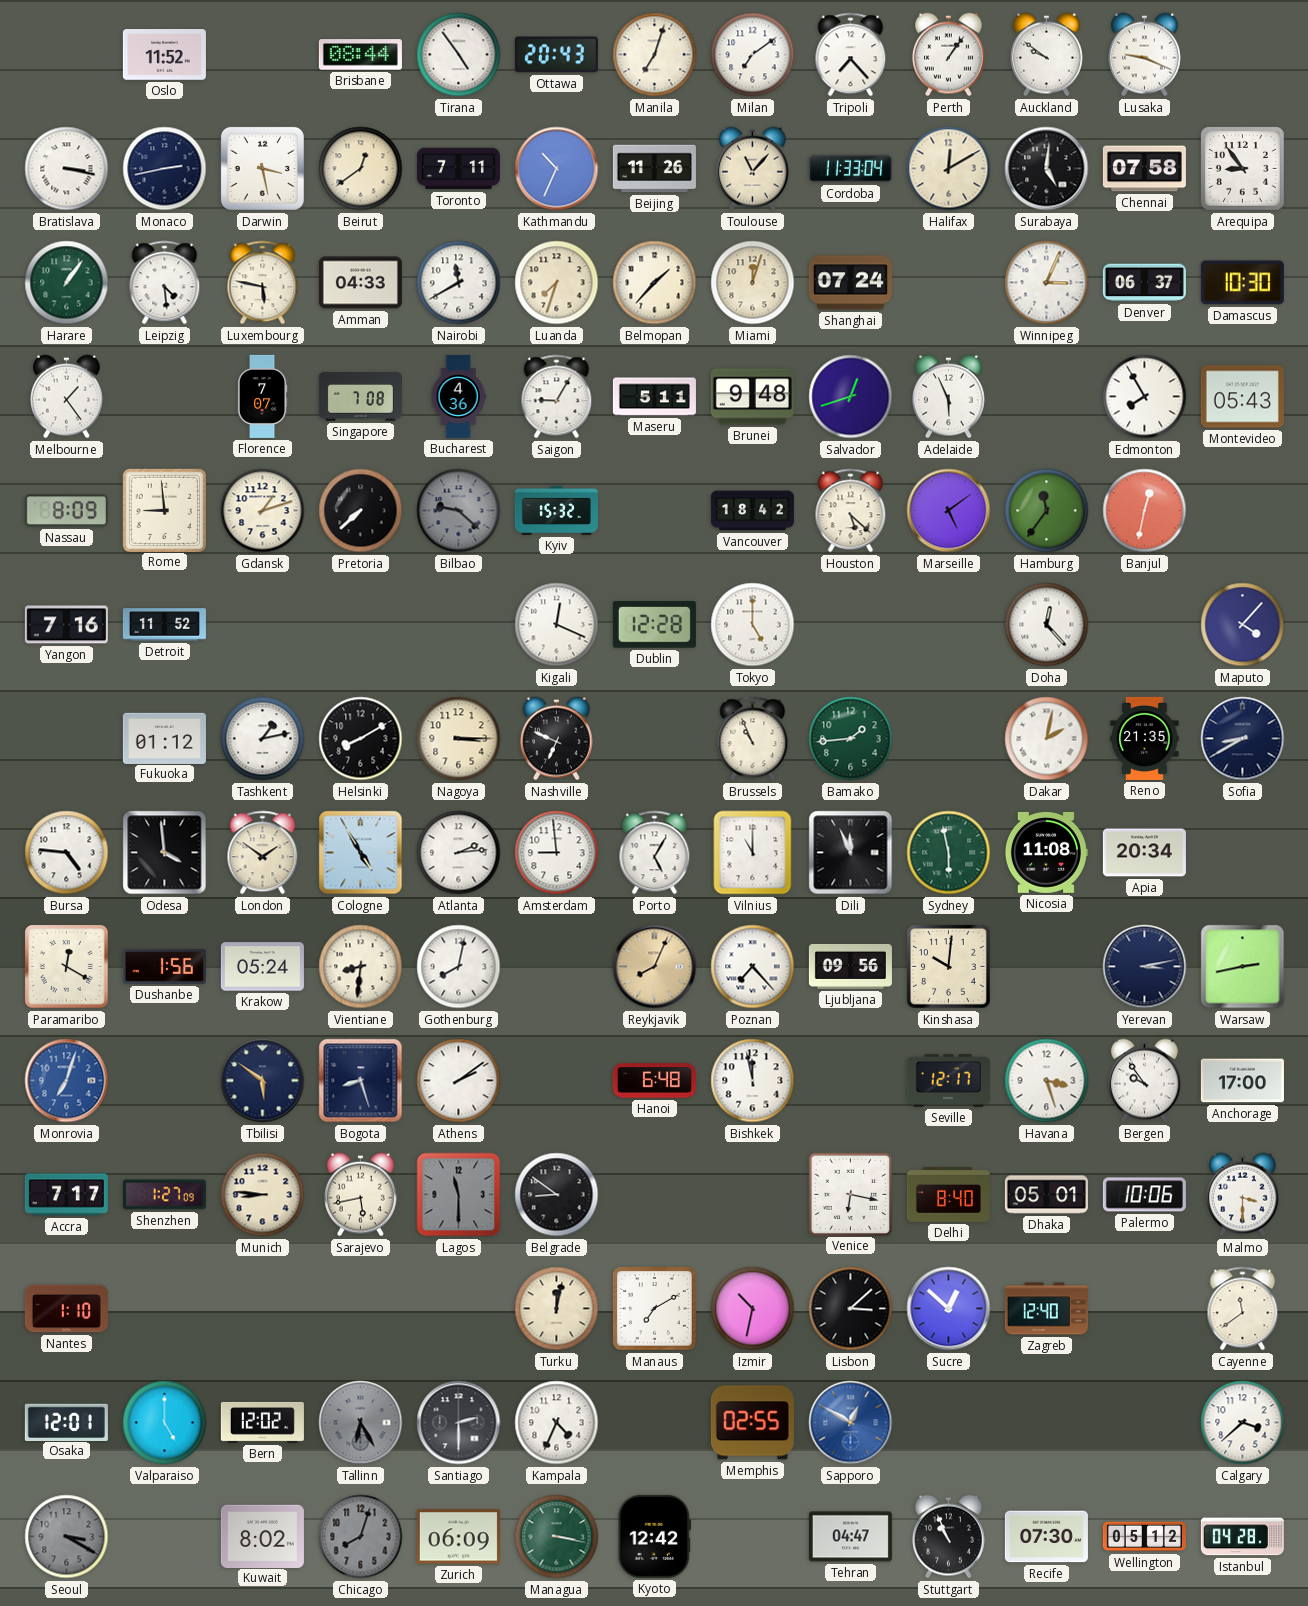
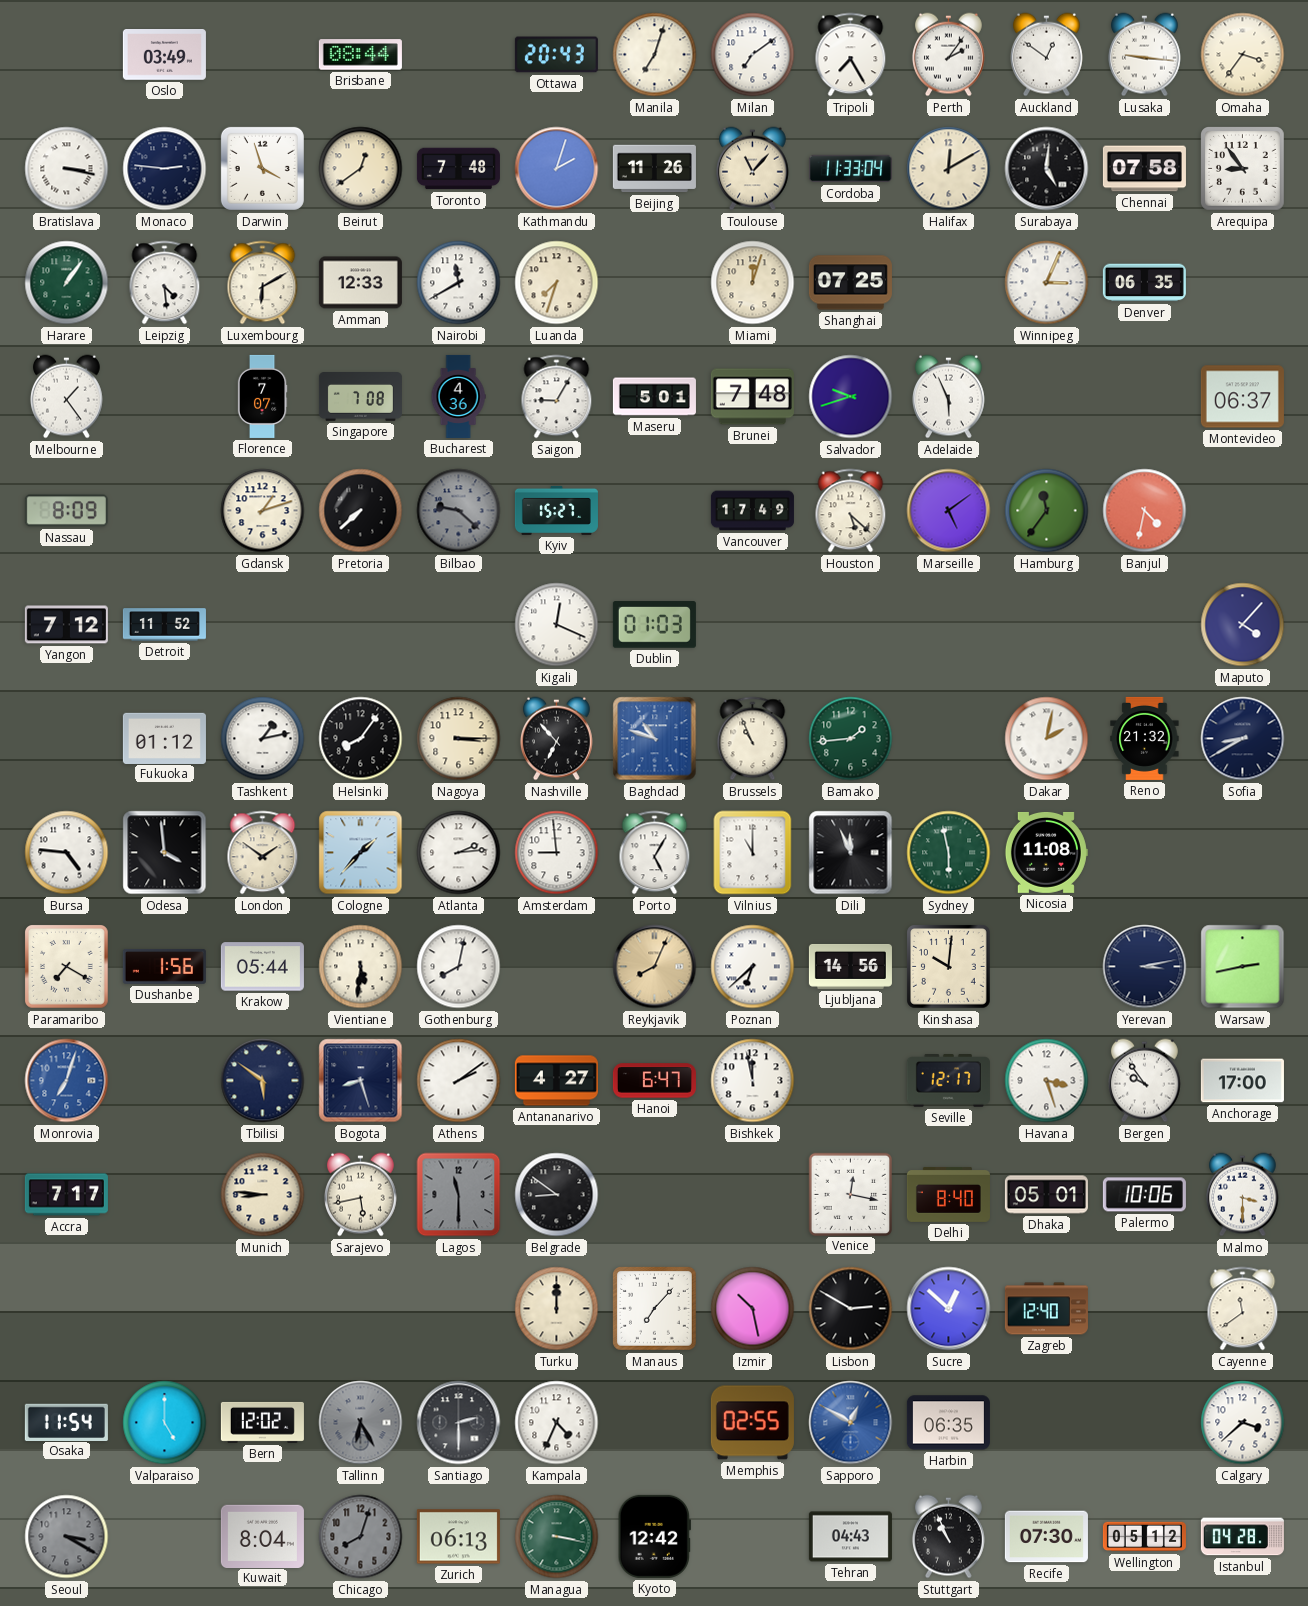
Oslo: 11:52 -> 03:49 (164, 55)
Tirana: 4:54 -> none (459, 55)
Tripoli: 7:23 -> 7:25 (851, 55)
Perth: 1:06 -> 2:06 (949, 55)
Auckland: 9:51 -> 12:51 (1047, 55)
Lusaka: 9:19 -> 9:16 (1145, 55)
Omaha: none -> 3:36 (1243, 55)
Monaco: 2:43 -> 2:46 (165, 169)
Darwin: 3:28 -> 3:57 (262, 168)
Toronto: 7:11 -> 7:48 (458, 169)
Kathmandu: 10:34 -> 2:03 (557, 169)
Luxembourg: 5:47 -> 6:10 (263, 283)
Amman: 04:33 -> 12:33 (360, 283)
Belmopan: 1:37 -> none (655, 283)
Shanghai: 07:24 -> 07:25 (850, 283)
Denver: 06:37 -> 06:35 (1144, 283)
Damascus: 10:30 -> none (1242, 283)
Maseru: 5:11 -> 5:01 (654, 397)
Brunei: 9:48 -> 7:48 (752, 397)
Salvador: 12:42 -> 9:42 (851, 397)
Edmonton: 7:55 -> none (1145, 397)
Montevideo: 05:43 -> 06:37 (1242, 397)
Rome: 8:59 -> none (164, 510)
Kyiv: 15:32 -> 15:27 (556, 510)
Vancouver: 18:42 -> 17:49 (752, 511)
Banjul: 12:32 -> 4:32 (1145, 511)
Yangon: 7:16 -> 7:12 (66, 625)
Dublin: 12:28 -> 01:03 (654, 625)
Tokyo: 5:00 -> none (753, 625)
Doha: 12:23 -> none (1047, 625)
Helsinki: 8:10 -> 8:06 (361, 739)
Nashville: 6:49 -> 6:53 (557, 739)
Baghdad: none -> 10:48 (655, 739)
Reno: 21:35 -> 21:32 (1145, 738)
Cologne: 4:55 -> 1:37 (361, 853)
Apia: 20:34 -> none (1144, 853)
Paramaribo: 12:20 -> 7:20 (67, 967)
Krakow: 05:24 -> 05:44 (262, 967)
Vientiane: 8:31 -> 5:31 (361, 967)
Poznan: 7:23 -> 6:38 (753, 967)
Ljubljana: 09:56 -> 14:56 (850, 966)
Antananarivo: none -> 4:27 (556, 1081)
Hanoi: 6:48 -> 6:47 (654, 1081)
Shenzhen: 1:27 -> none (164, 1195)
Venice: 6:17 -> 12:17 (850, 1194)
Nantes: 1:10 -> none (66, 1309)
Turku: 12:02 -> 12:00 (557, 1309)
Manaus: 7:10 -> 7:07 (655, 1309)
Izmir: 10:32 -> 10:28 (753, 1309)
Lisbon: 3:08 -> 2:50 (851, 1309)
Osaka: 12:01 -> 11:54 (66, 1422)
Harbin: none -> 06:35 (948, 1423)
Kuwait: 8:02 -> 8:04 (262, 1536)
Zurich: 06:09 -> 06:13 (458, 1537)
Tehran: 04:47 -> 04:43 (850, 1537)
